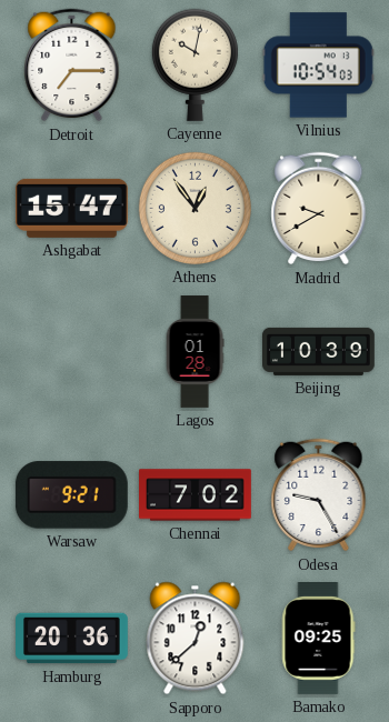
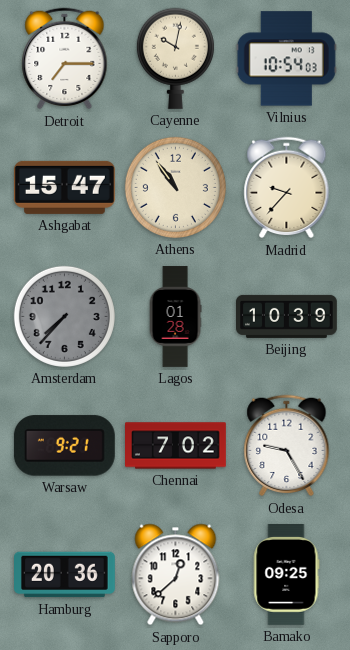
Athens: 12:54 -> 10:54 (175, 187)
Madrid: 9:40 -> 9:37 (287, 188)
Amsterdam: none -> 7:37 (64, 316)
